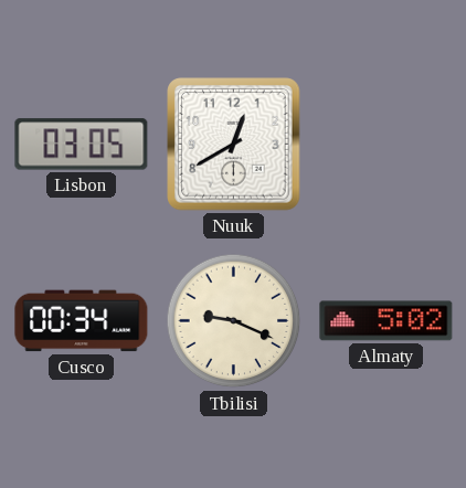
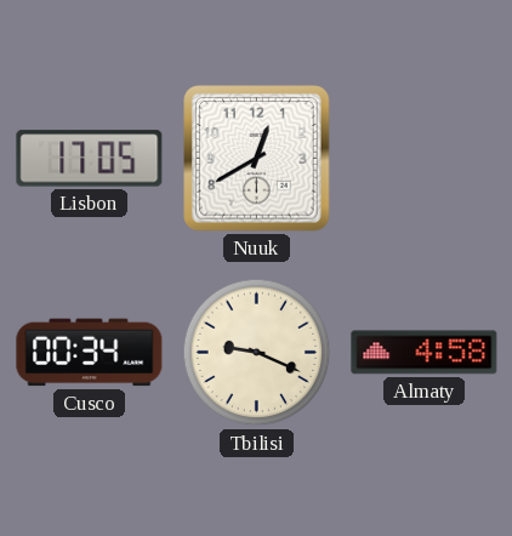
Lisbon: 03:05 -> 17:05 (90, 159)
Almaty: 5:02 -> 4:58 (425, 353)
